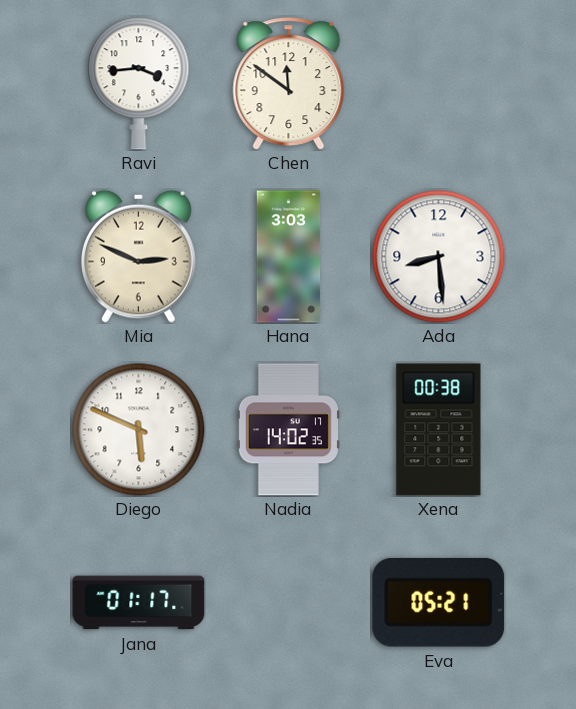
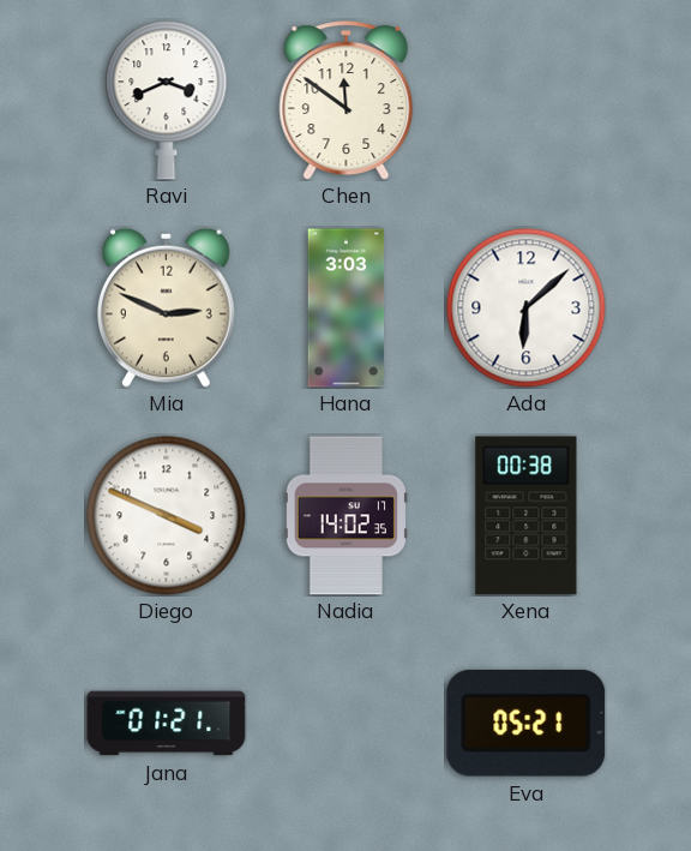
Ravi: 3:44 -> 3:41 (167, 101)
Ada: 8:29 -> 6:08 (527, 308)
Diego: 5:49 -> 3:49 (167, 516)
Jana: 01:17 -> 01:21 (167, 724)
